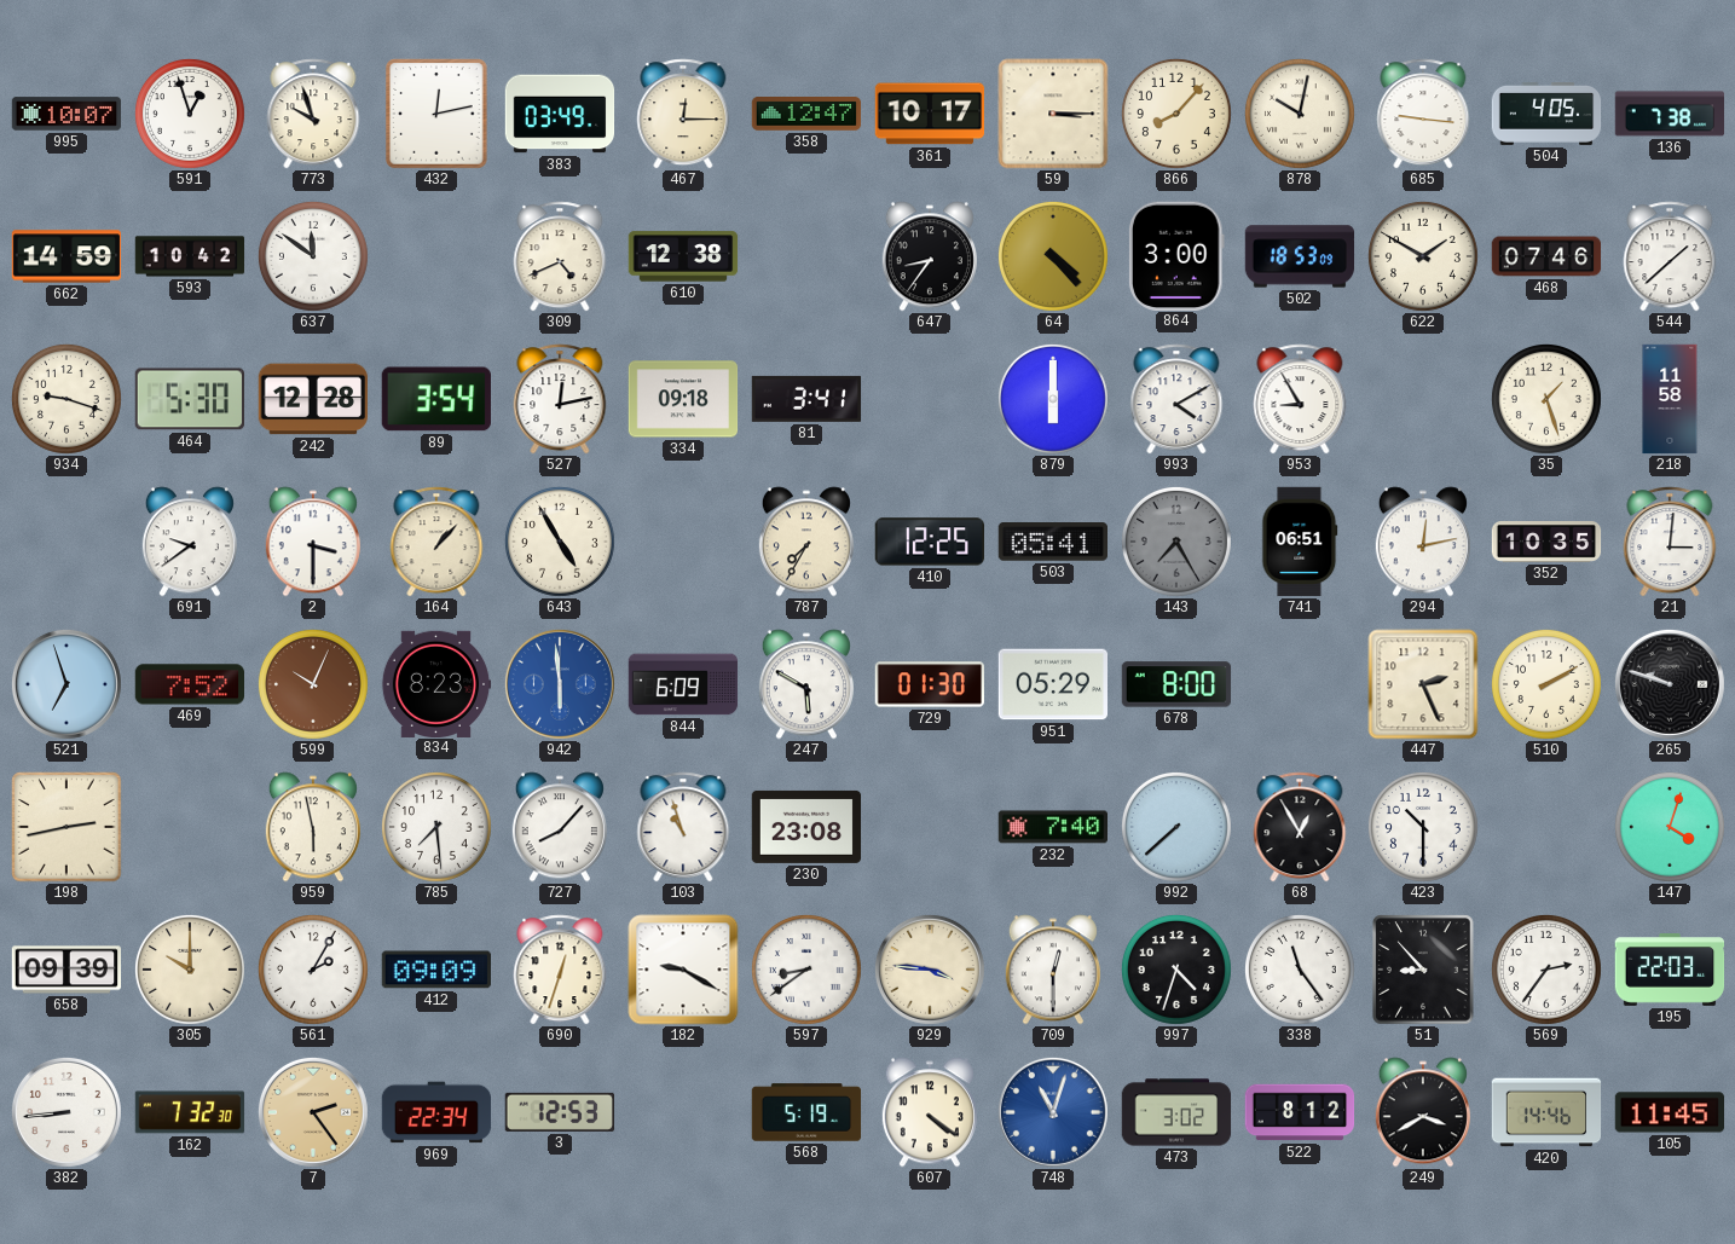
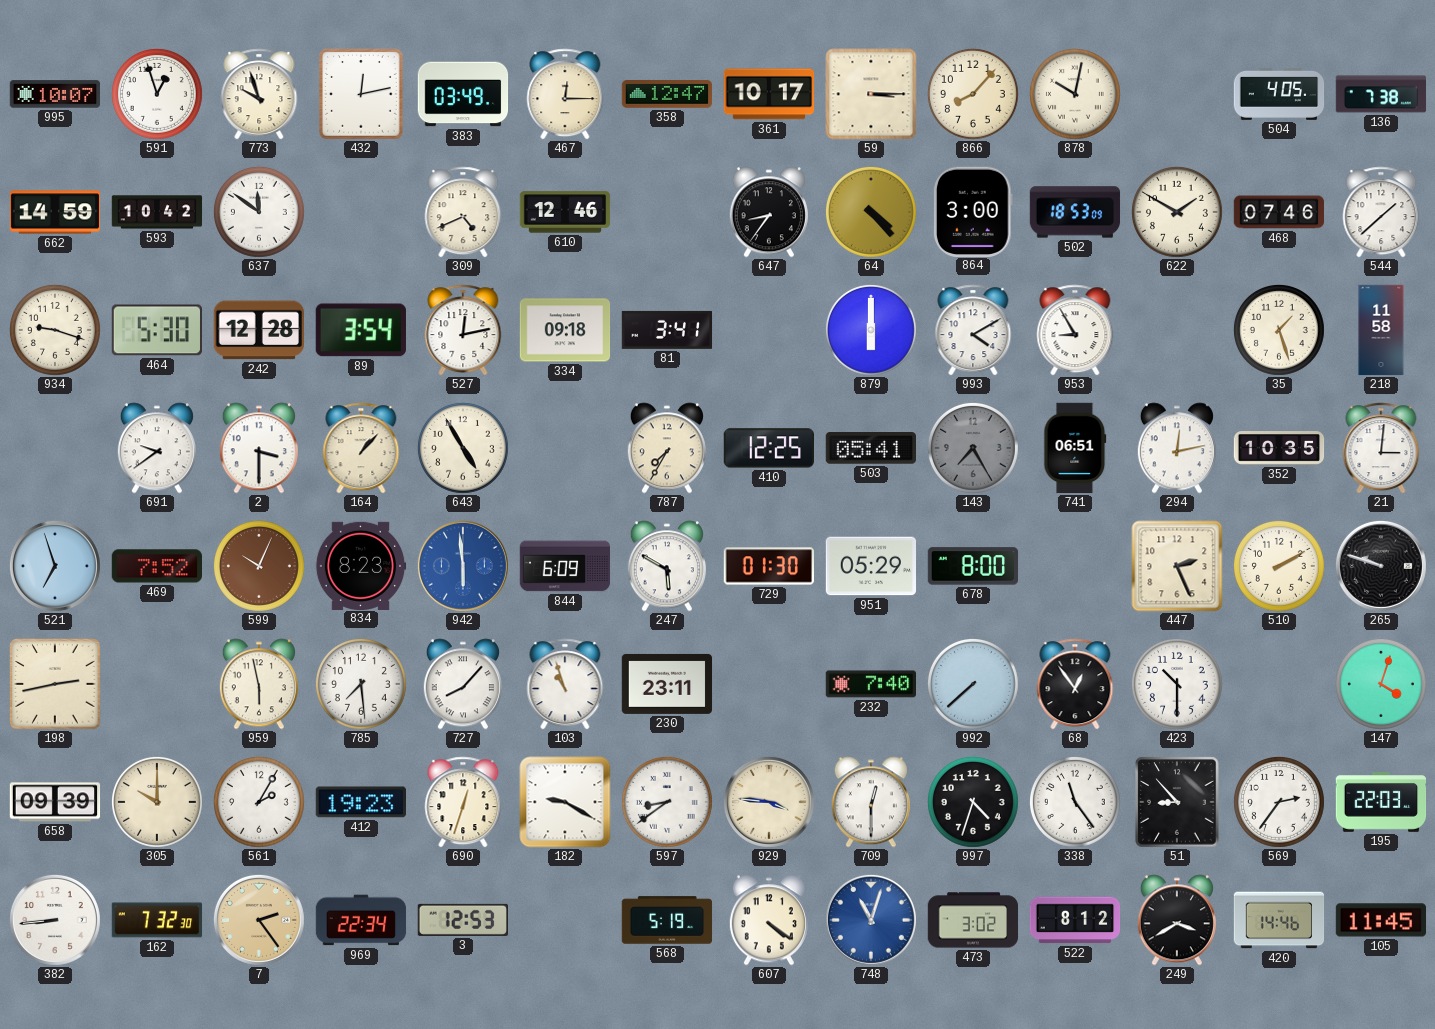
685: 9:16 -> none (1423, 114)
610: 12:38 -> 12:46 (565, 212)
230: 23:08 -> 23:11 (667, 684)
68: 12:55 -> 12:54 (1075, 684)
412: 09:09 -> 19:23 (360, 802)
